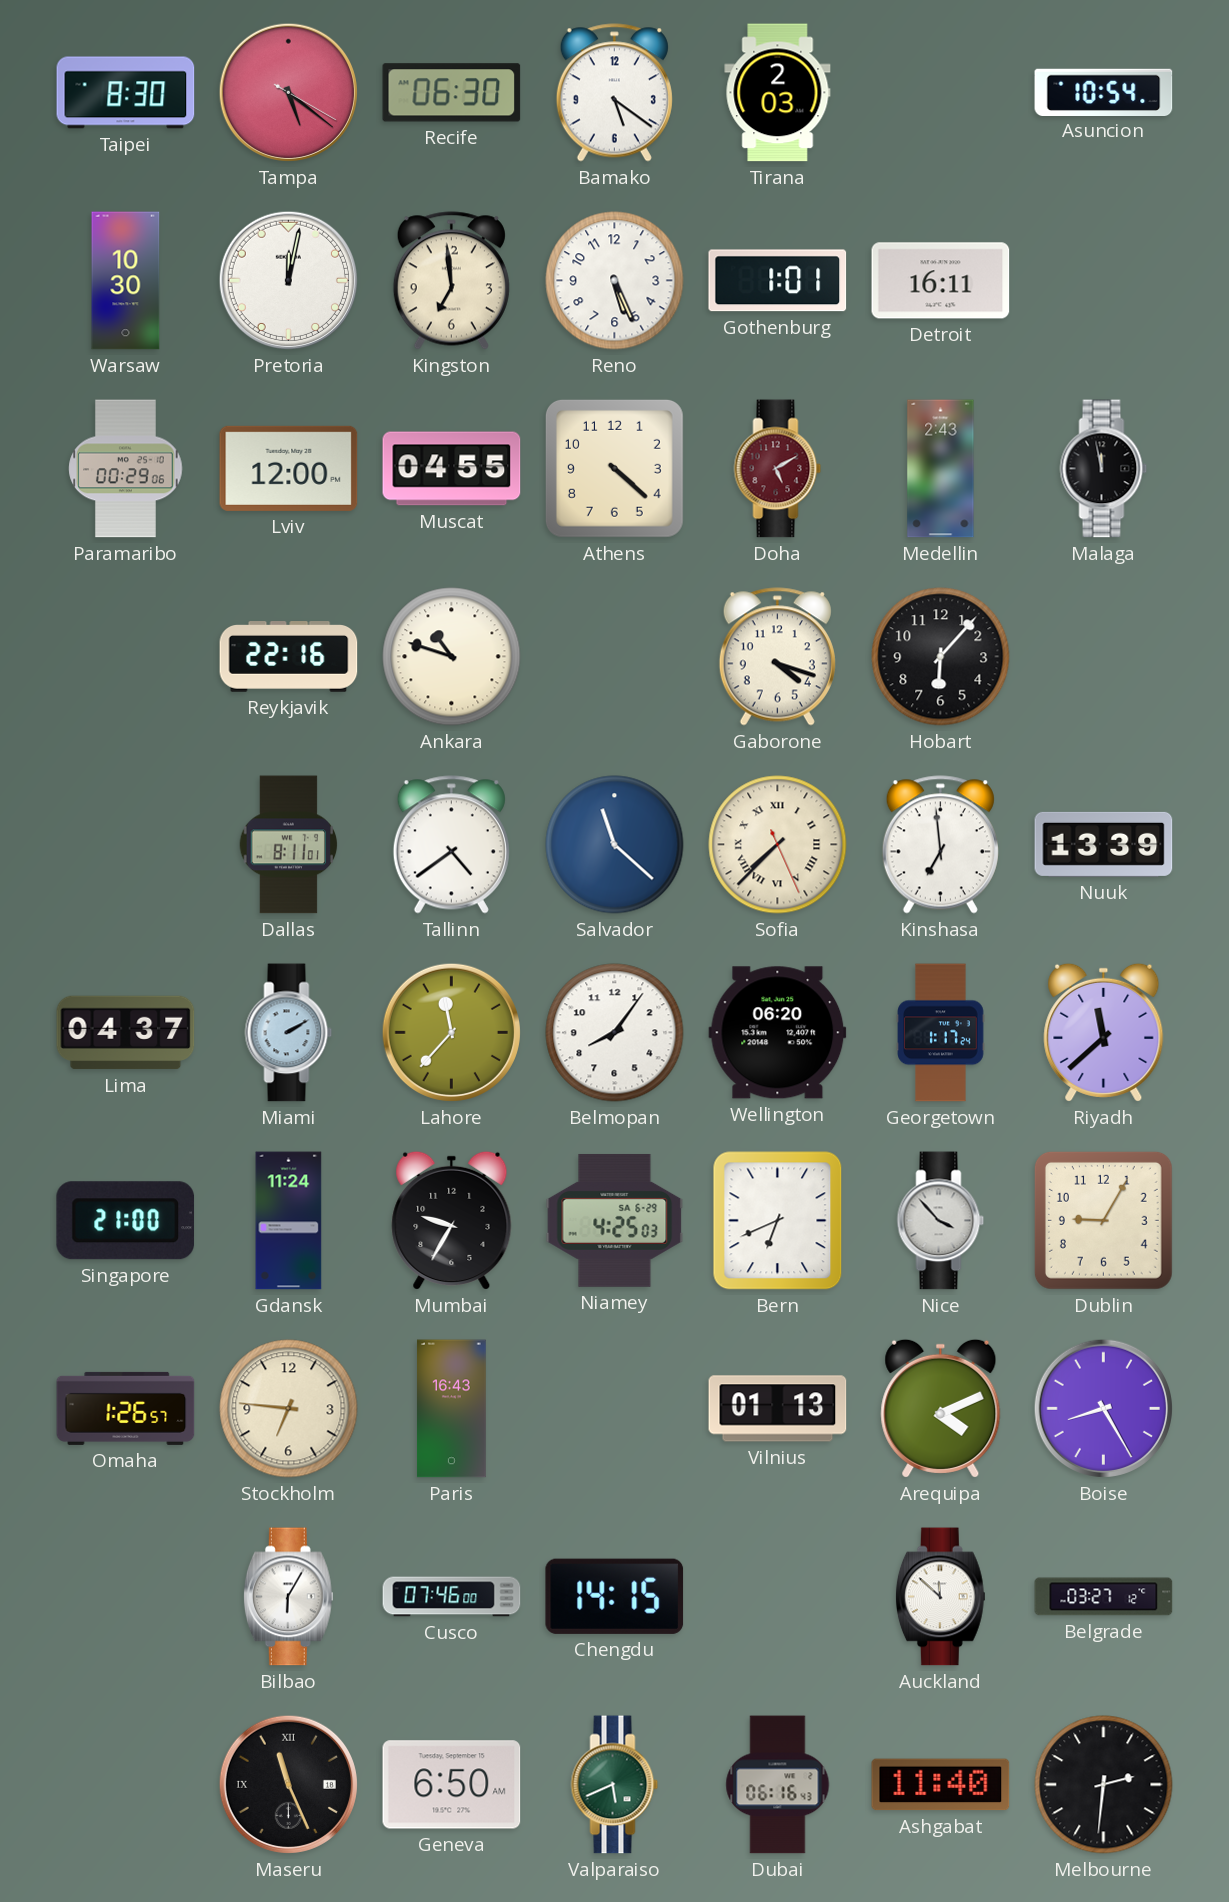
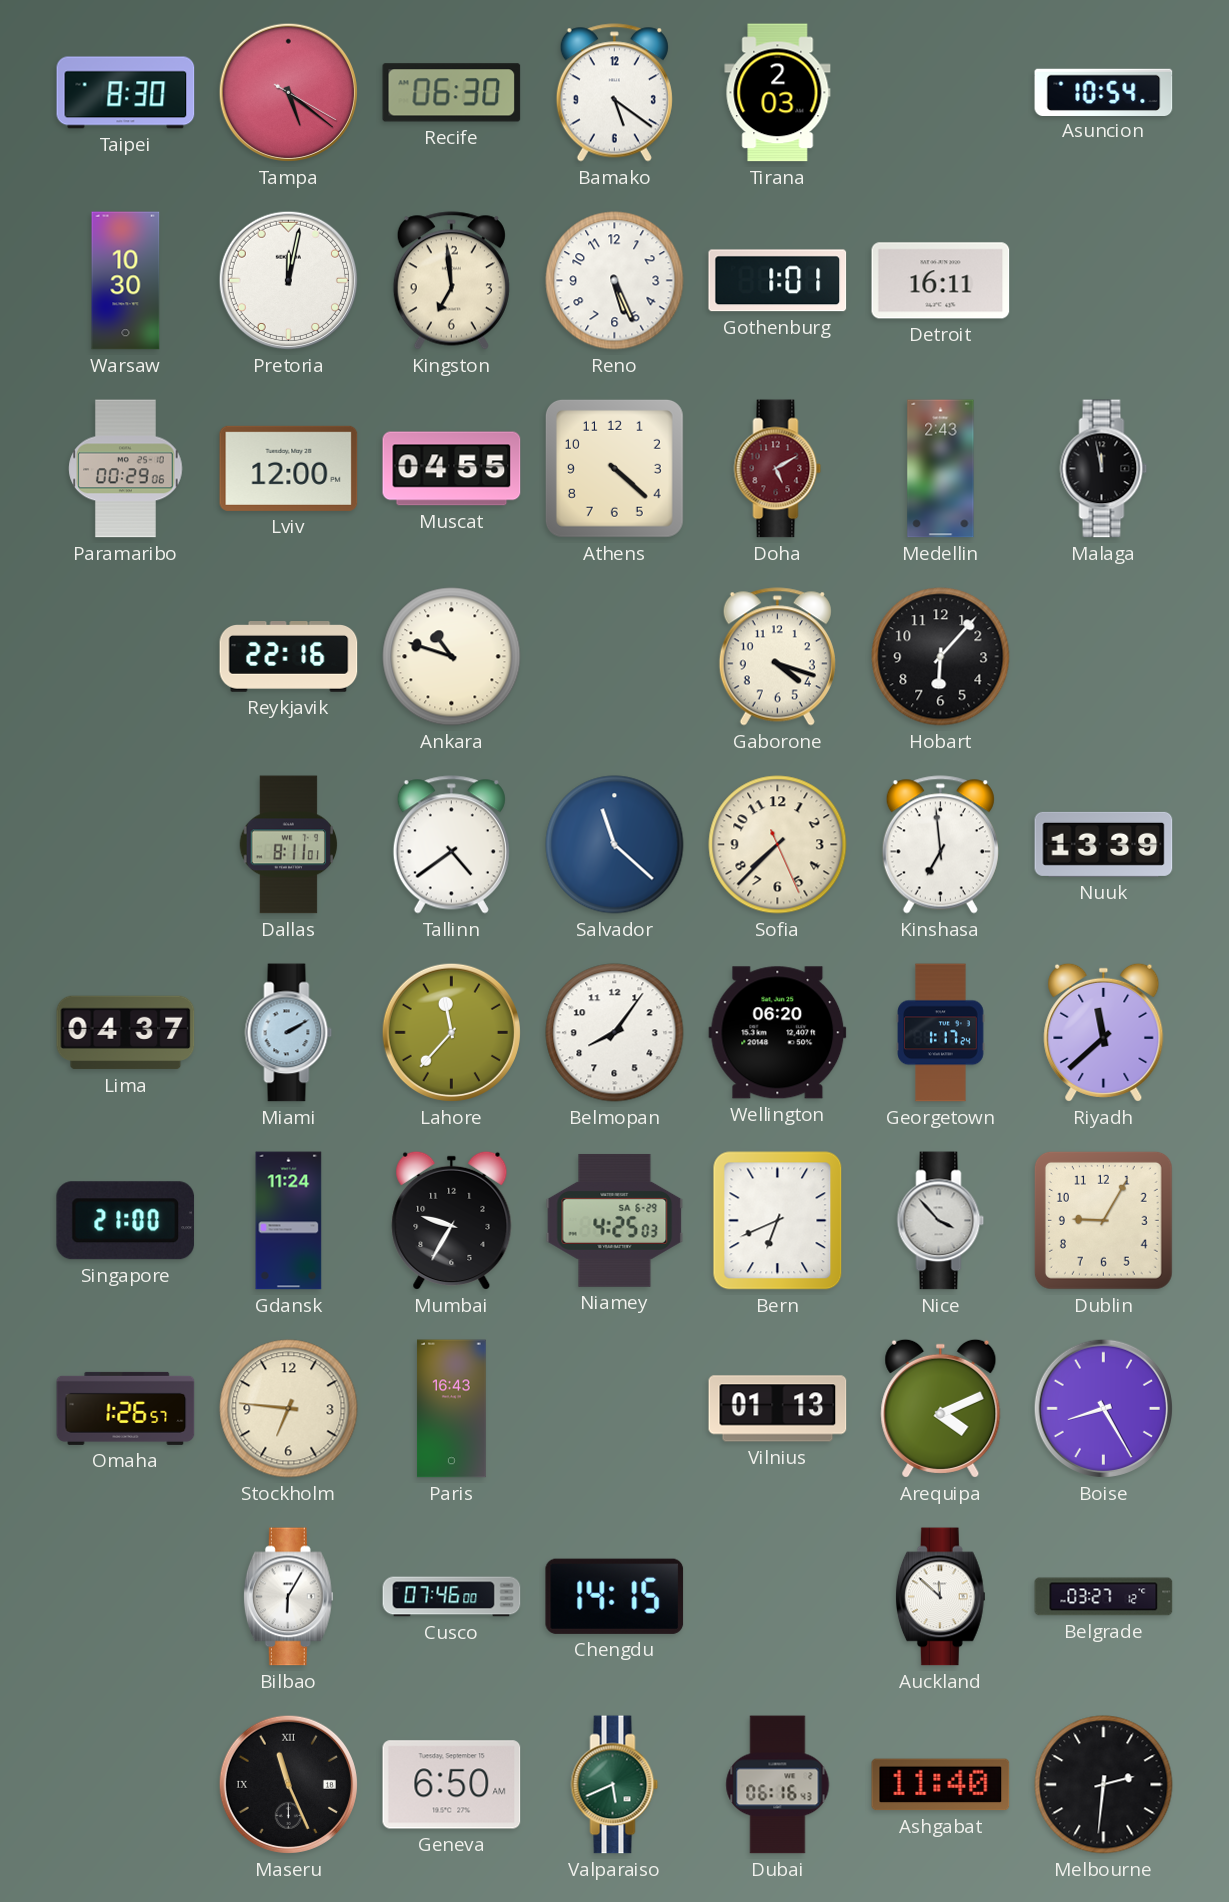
Sofia numerals: Roman -> Arabic (778, 845)
